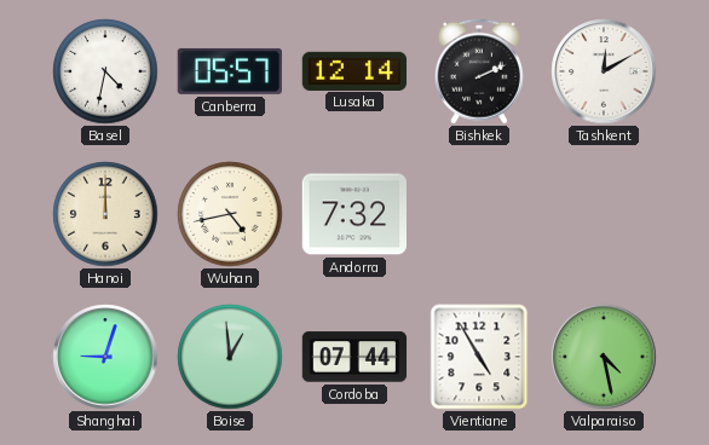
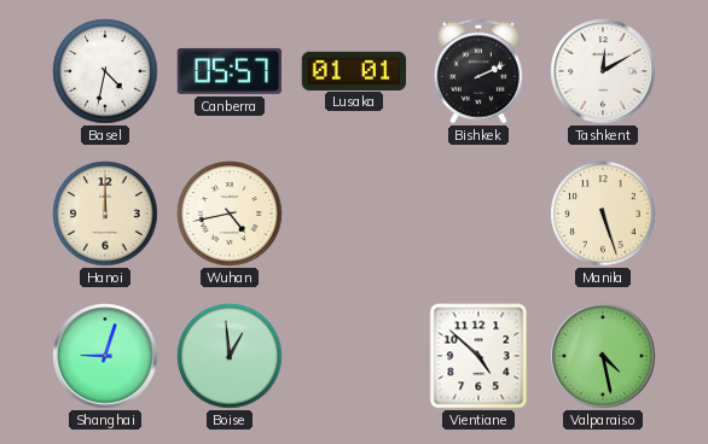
Lusaka: 12:14 -> 01:01 (354, 70)
Andorra: 7:32 -> none (353, 214)
Manila: none -> 5:27 (603, 214)
Cordoba: 07:44 -> none (354, 357)
Vientiane: 4:55 -> 4:52 (478, 356)
